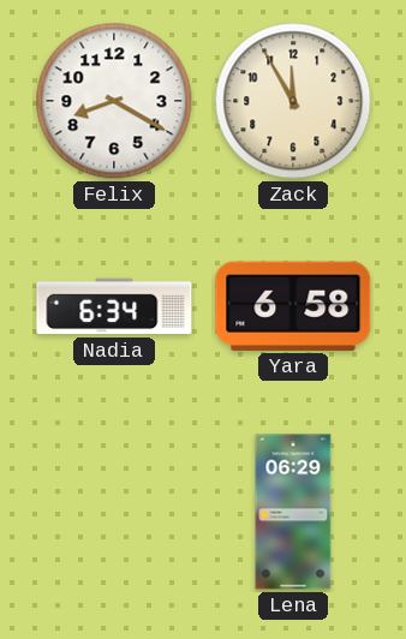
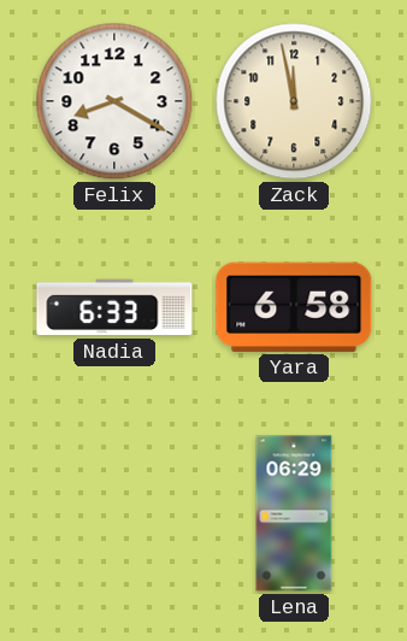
Zack: 11:55 -> 11:58 (294, 101)
Nadia: 6:34 -> 6:33 (114, 307)
